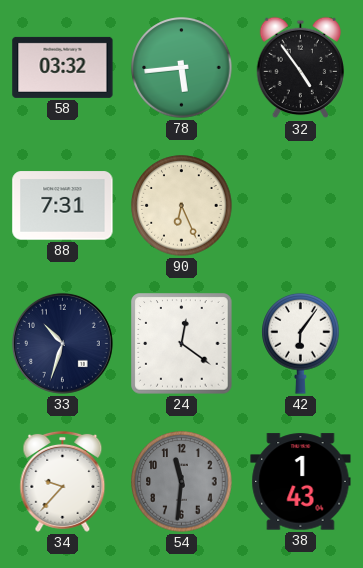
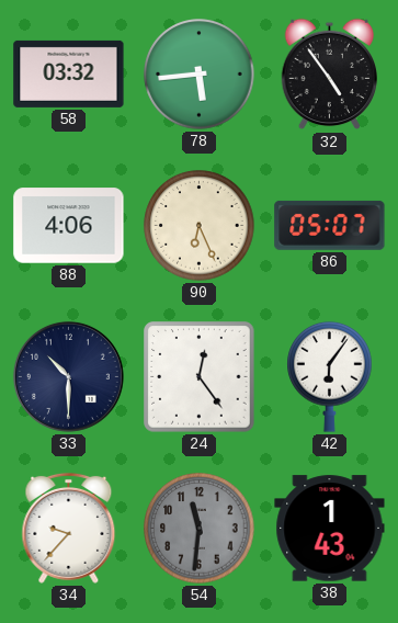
88: 7:31 -> 4:06 (69, 226)
86: none -> 05:07 (330, 225)
33: 10:33 -> 10:30 (68, 376)
24: 12:21 -> 12:24 (200, 377)
